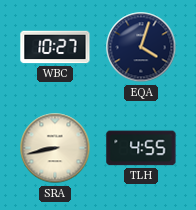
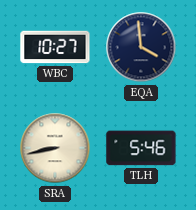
EQA: 4:03 -> 3:59 (141, 47)
TLH: 4:55 -> 5:46 (141, 148)
